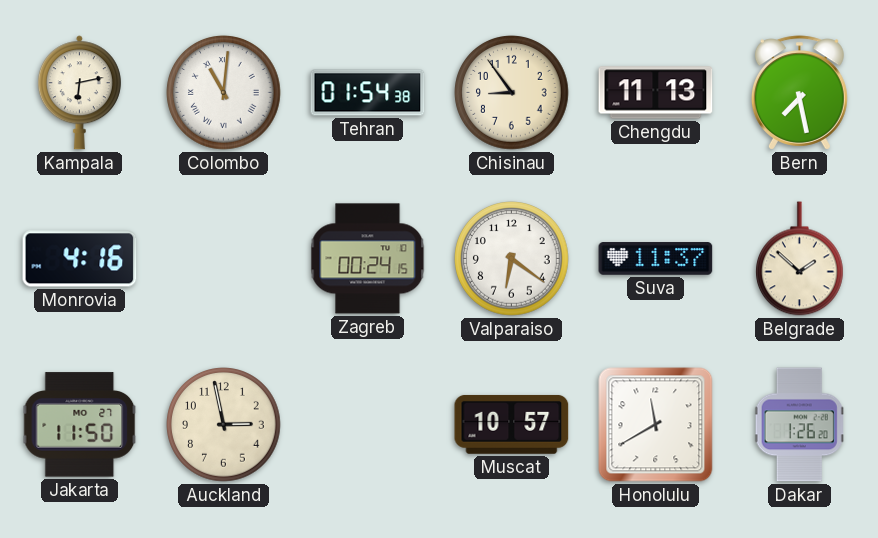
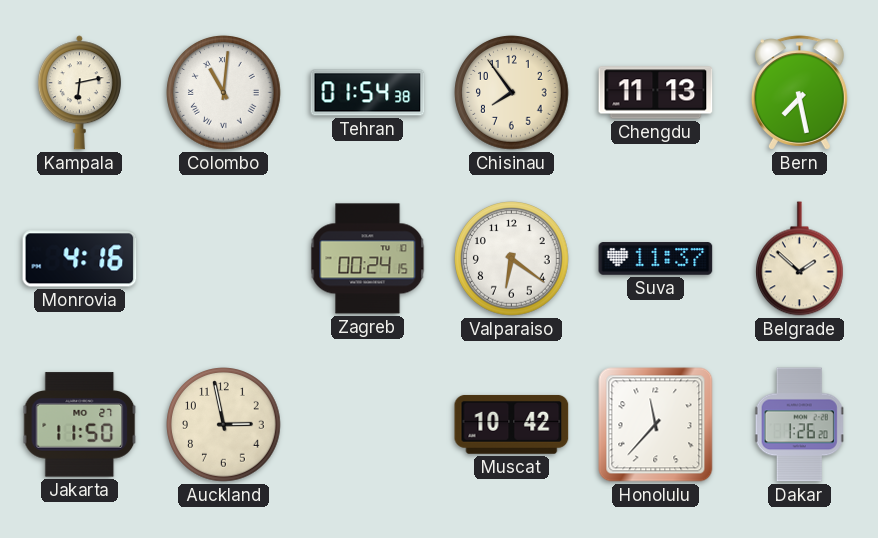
Chisinau: 8:54 -> 7:54 (512, 93)
Muscat: 10:57 -> 10:42 (512, 424)
Honolulu: 11:40 -> 11:37 (656, 425)
